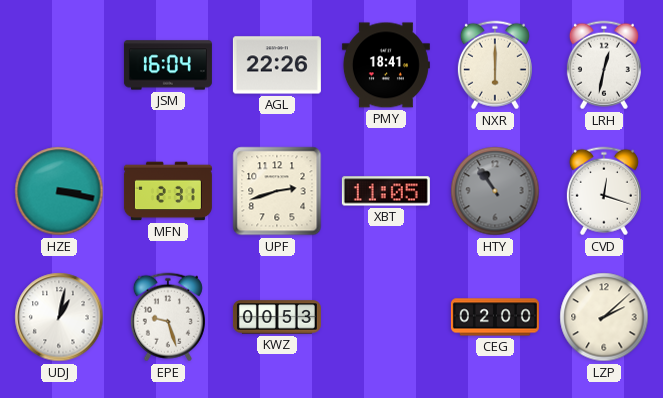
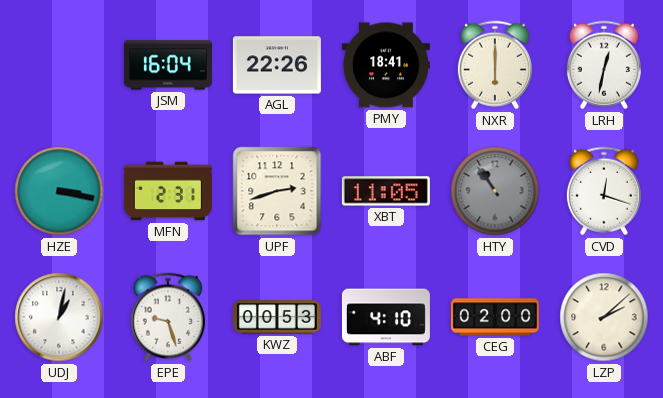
ABF: none -> 4:10 (386, 317)
